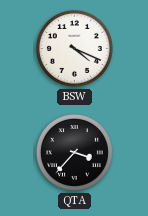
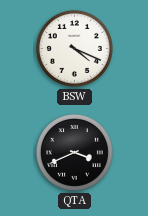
QTA: 3:37 -> 3:41 (74, 152)
